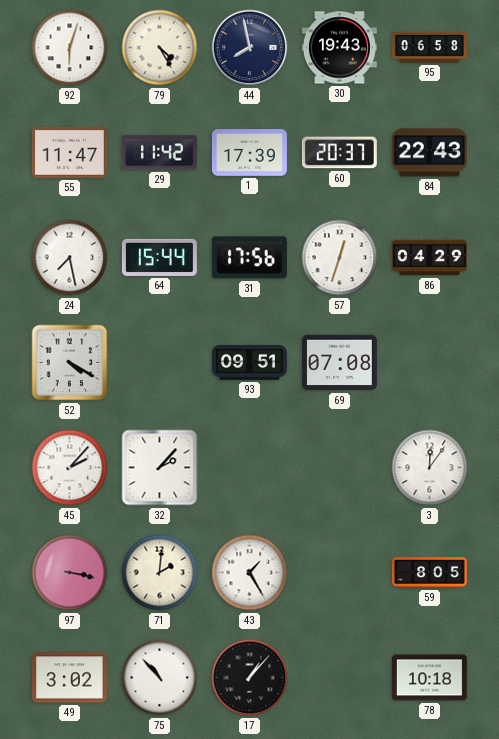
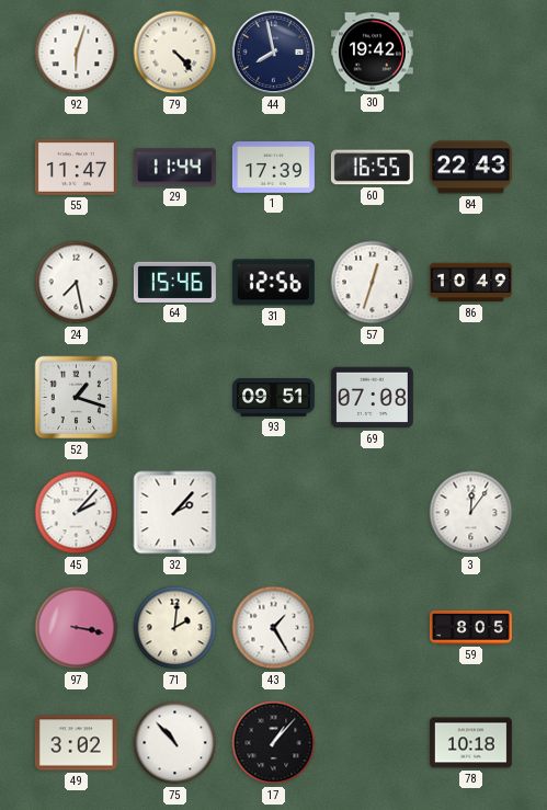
79: 4:25 -> 4:23 (175, 53)
30: 19:43 -> 19:42 (372, 53)
95: 06:58 -> none (429, 48)
29: 11:42 -> 11:44 (174, 168)
60: 20:37 -> 16:55 (372, 168)
64: 15:44 -> 15:46 (174, 282)
31: 17:56 -> 12:56 (273, 283)
86: 04:29 -> 10:49 (470, 283)
52: 4:20 -> 1:18 (77, 398)
